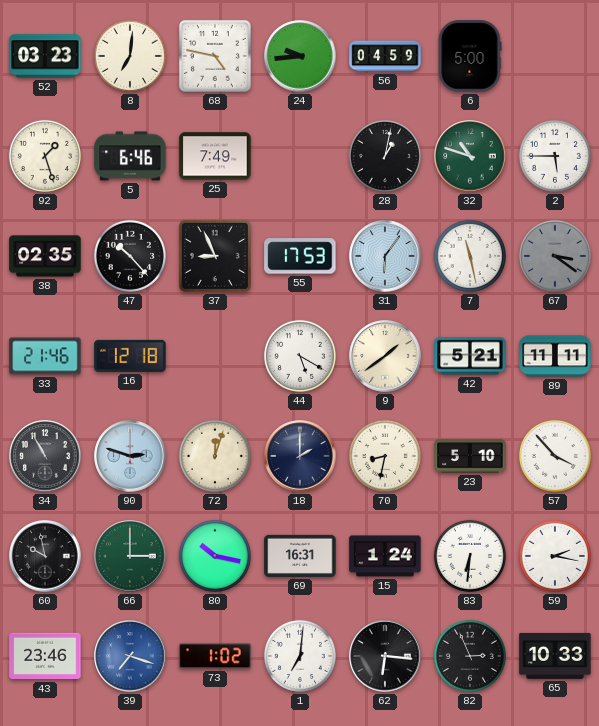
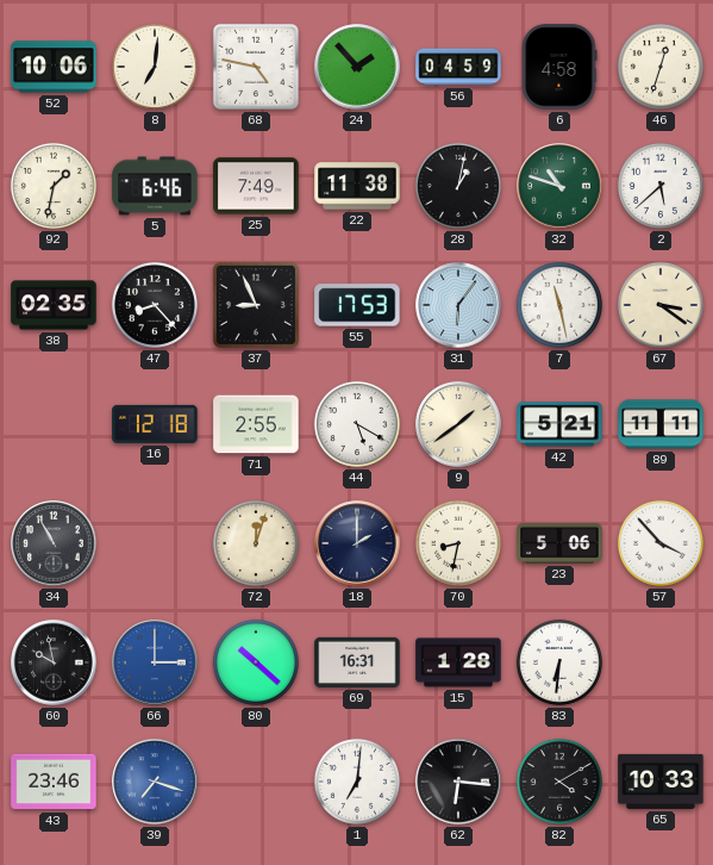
52: 03:23 -> 10:06 (54, 67)
24: 9:44 -> 1:53 (357, 67)
6: 5:00 -> 4:58 (559, 67)
46: none -> 12:33 (661, 67)
92: 1:27 -> 1:32 (54, 186)
22: none -> 11:38 (357, 186)
2: 5:45 -> 5:38 (661, 186)
47: 10:23 -> 8:23 (155, 305)
67 dial: grey -> cream (661, 305)
33: 21:46 -> none (45, 356)
71: none -> 2:55 (256, 424)
90: 2:48 -> none (130, 456)
23: 5:10 -> 5:06 (559, 543)
66 dial: green -> blue (155, 662)
80: 10:17 -> 10:22 (256, 662)
15: 1:24 -> 1:28 (458, 662)
59: 2:17 -> none (555, 556)
73: 1:02 -> none (215, 656)
82: 2:56 -> 4:10 (559, 782)
